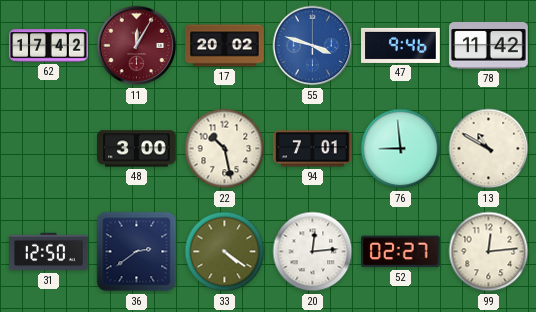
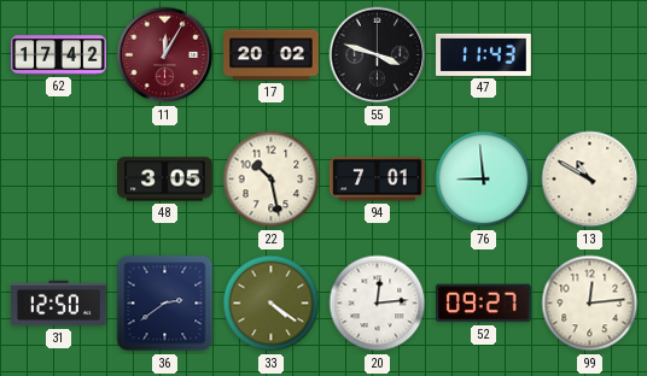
55 dial: blue -> black (378, 55)
47: 9:46 -> 11:43 (484, 54)
78: 11:42 -> none (489, 46)
48: 3:00 -> 3:05 (165, 180)
52: 02:27 -> 09:27 (484, 304)
